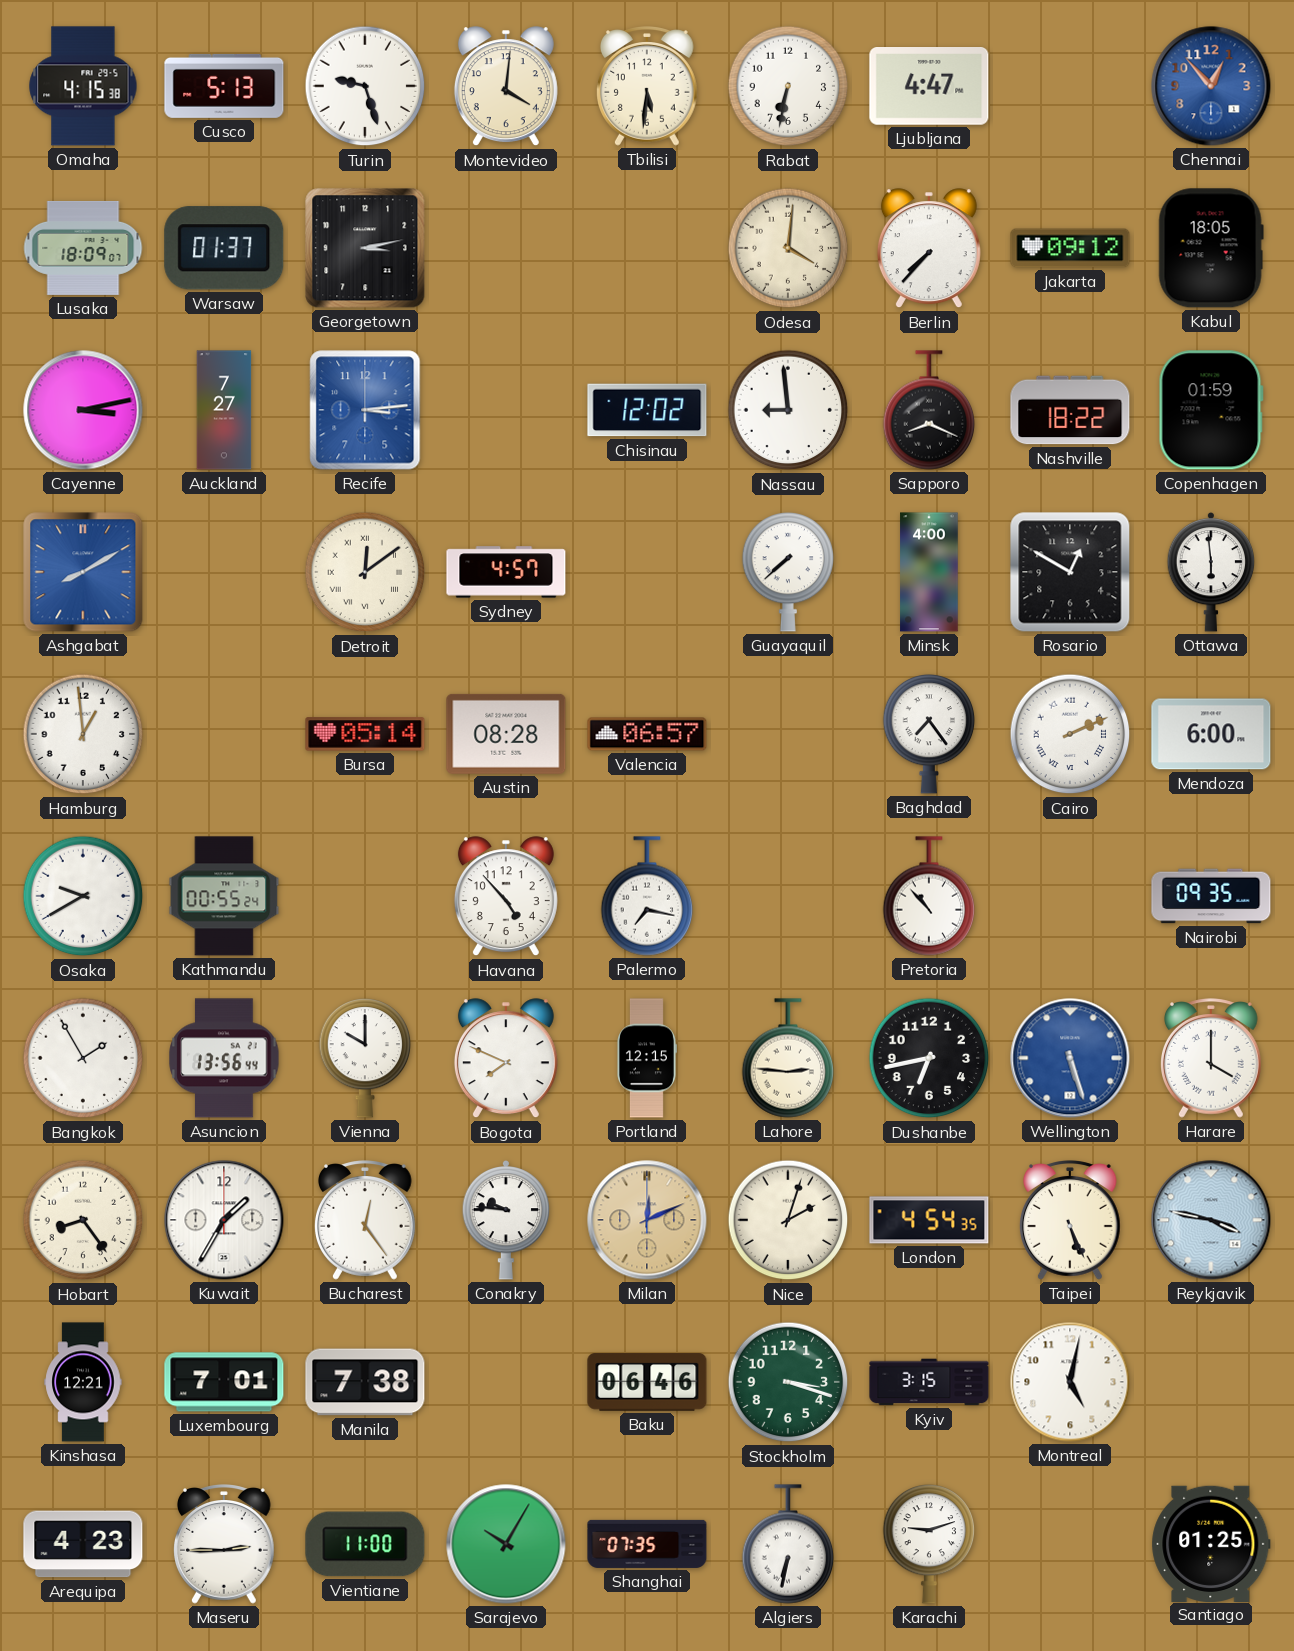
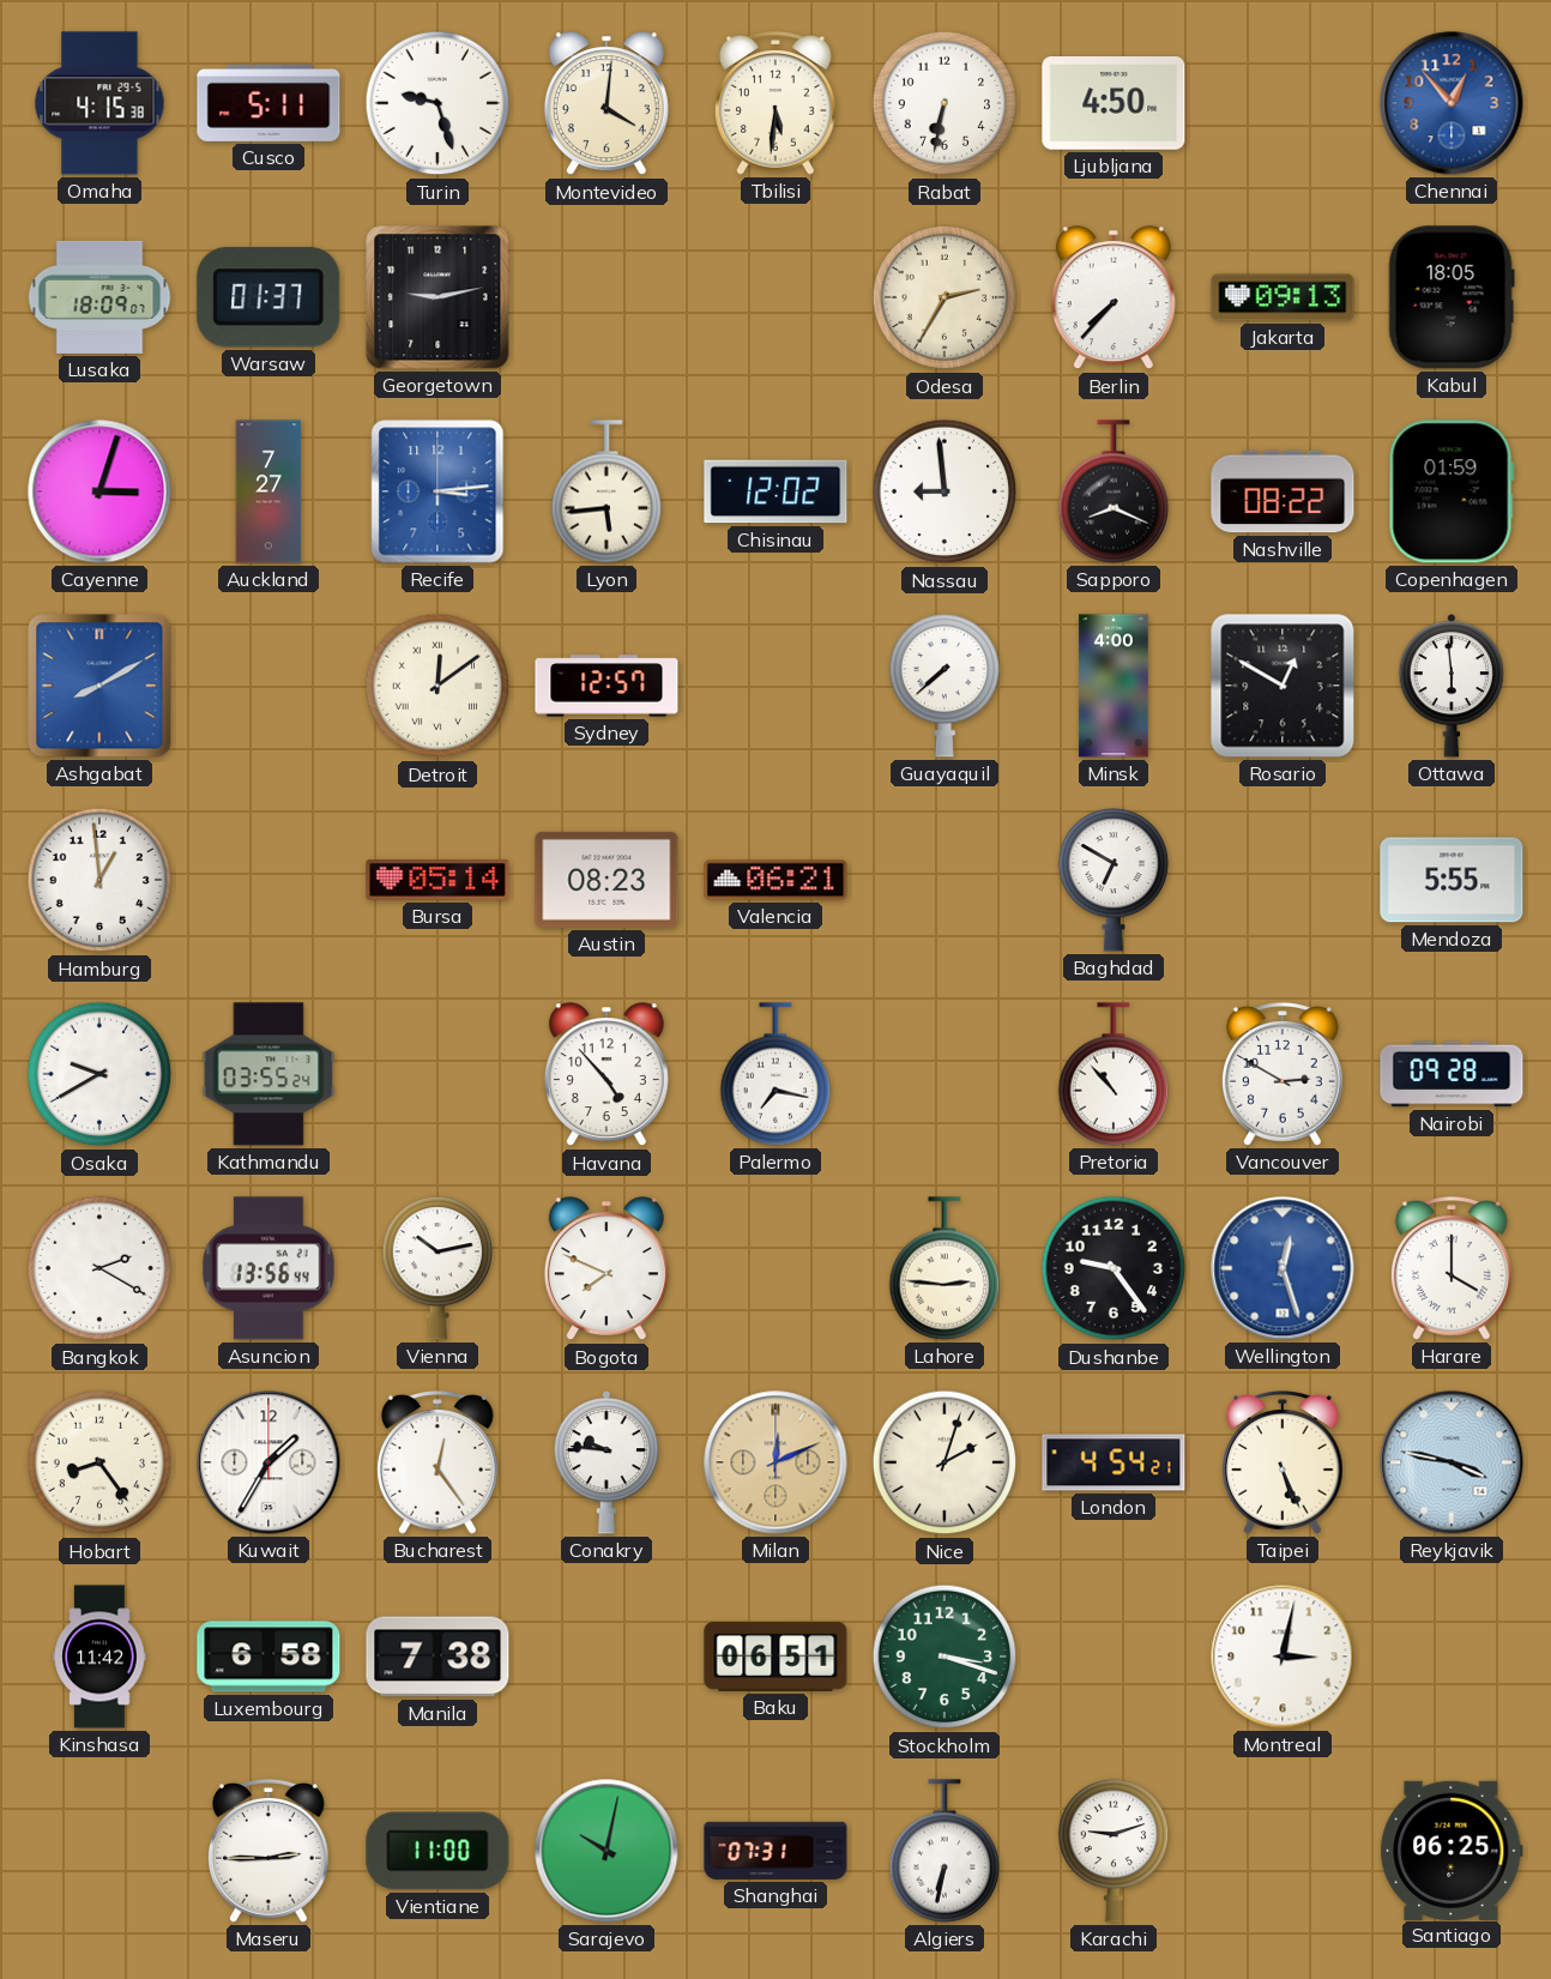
Cusco: 5:13 -> 5:11 (268, 103)
Ljubljana: 4:47 -> 4:50 (1114, 104)
Georgetown: 3:13 -> 9:13 (437, 297)
Odesa: 4:01 -> 2:35 (945, 297)
Jakarta: 09:12 -> 09:13 (1283, 297)
Cayenne: 3:13 -> 3:03 (99, 491)
Lyon: none -> 5:44 (606, 491)
Nashville: 18:22 -> 08:22 (1283, 491)
Sydney: 4:57 -> 12:57 (606, 686)
Austin: 08:28 -> 08:23 (606, 880)
Valencia: 06:57 -> 06:21 (775, 880)
Baghdad: 7:24 -> 6:50 (1114, 880)
Cairo: 2:11 -> none (1070, 734)
Mendoza: 6:00 -> 5:55 (1452, 880)
Kathmandu: 00:55 -> 03:55 (268, 1074)
Vancouver: none -> 2:50 (1284, 1074)
Nairobi: 09:35 -> 09:28 (1452, 1074)
Bangkok: 1:55 -> 2:20 (99, 1268)
Vienna: 10:00 -> 10:13 (437, 1268)
Portland: 12:15 -> none (647, 1058)
Dushanbe: 6:43 -> 9:24 (1114, 1268)
Wellington: 5:27 -> 12:27 (1283, 1268)
London: 4:54:35 -> 4:54:21 (1114, 1462)
Kinshasa: 12:21 -> 11:42 (99, 1657)
Luxembourg: 7:01 -> 6:58 (268, 1657)
Baku: 06:46 -> 06:51 (775, 1657)
Kyiv: 3:15 -> none (929, 1382)
Montreal: 5:02 -> 3:02 (1283, 1657)
Arequipa: 4:23 -> none (83, 1544)
Sarajevo: 10:05 -> 10:02 (606, 1851)
Shanghai: 07:35 -> 07:31 (775, 1851)
Santiago: 01:25 -> 06:25 (1452, 1850)
